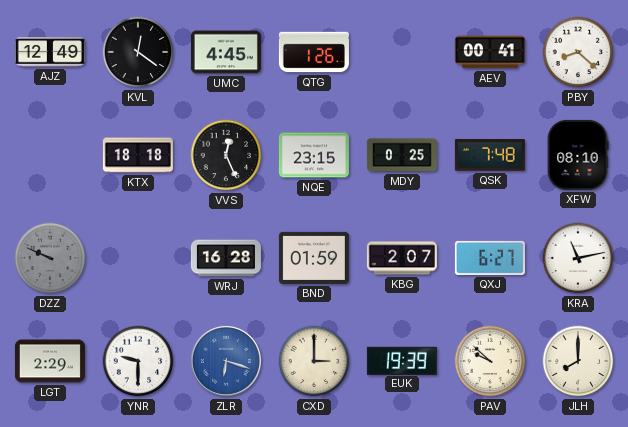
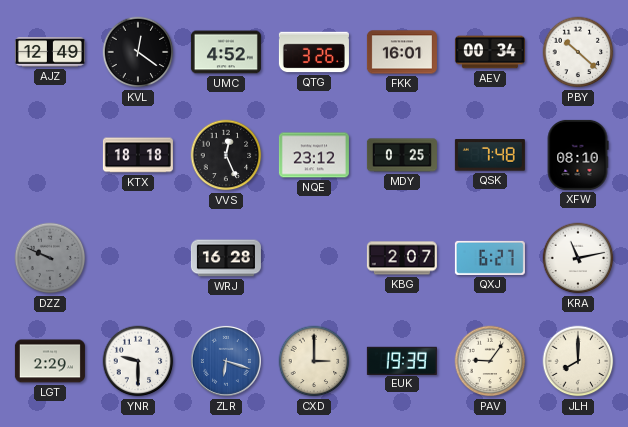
UMC: 4:45 -> 4:52 (226, 52)
QTG: 1:26 -> 3:26 (314, 52)
FKK: none -> 16:01 (402, 52)
AEV: 00:41 -> 00:34 (490, 52)
PBY: 8:22 -> 10:22 (578, 52)
NQE: 23:15 -> 23:12 (314, 155)
BND: 01:59 -> none (314, 258)
PAV: 9:52 -> 9:06 (490, 361)
